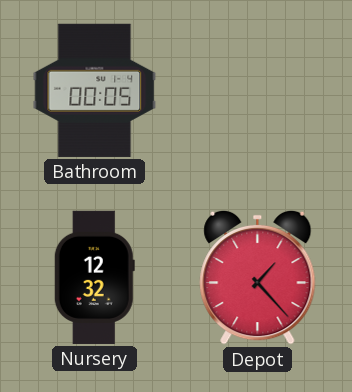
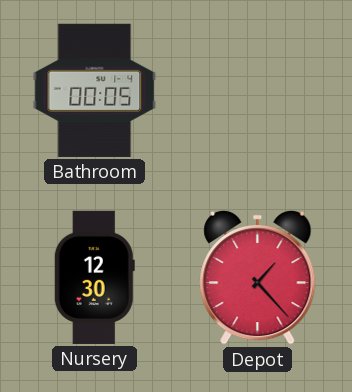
Nursery: 12:32 -> 12:30 (94, 277)
